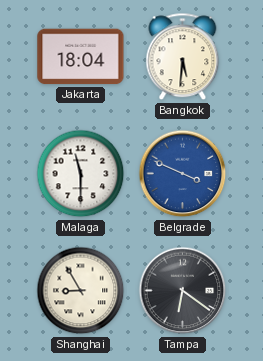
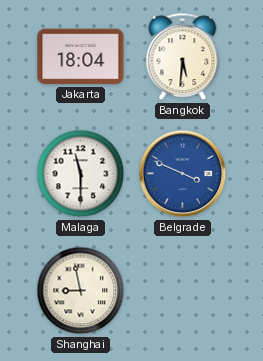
Shanghai: 8:55 -> 8:58 (81, 291)
Tampa: 6:21 -> none (183, 291)
